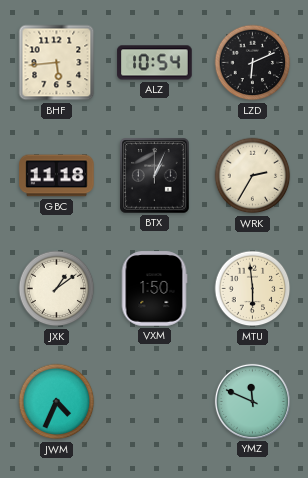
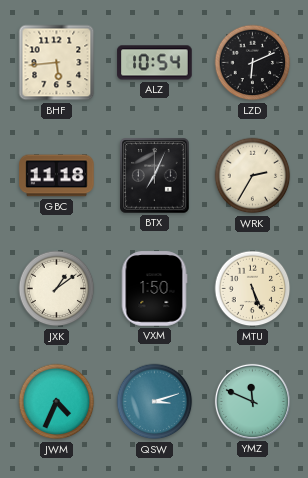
BTX: 1:04 -> 7:04 (155, 176)
MTU: 5:59 -> 5:26 (253, 289)
QSW: none -> 3:12 (155, 402)
